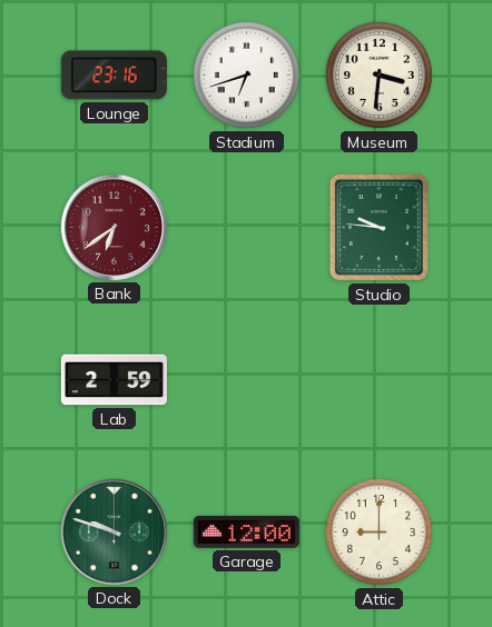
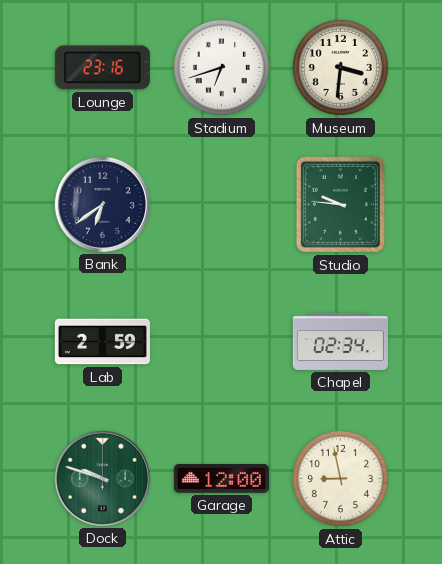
Bank dial: burgundy -> navy (102, 204)
Chapel: none -> 02:34 (340, 341)
Attic: 9:00 -> 8:58 (340, 478)
